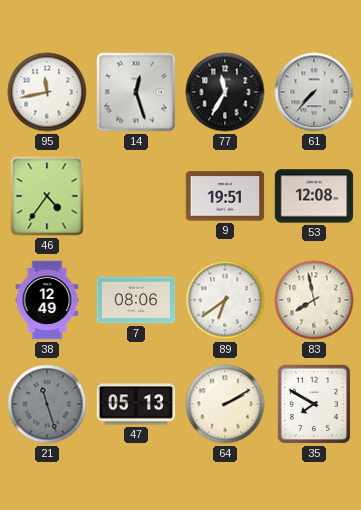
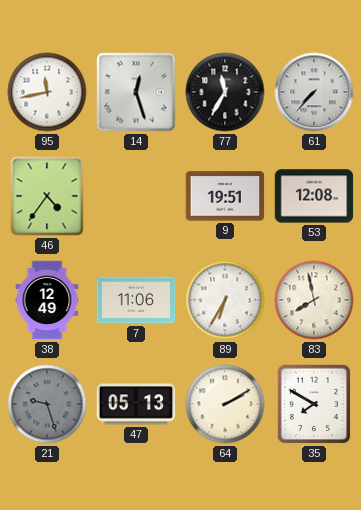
7: 08:06 -> 11:06 (136, 300)
89: 6:39 -> 6:35 (225, 300)
21: 11:27 -> 9:27 (47, 404)
